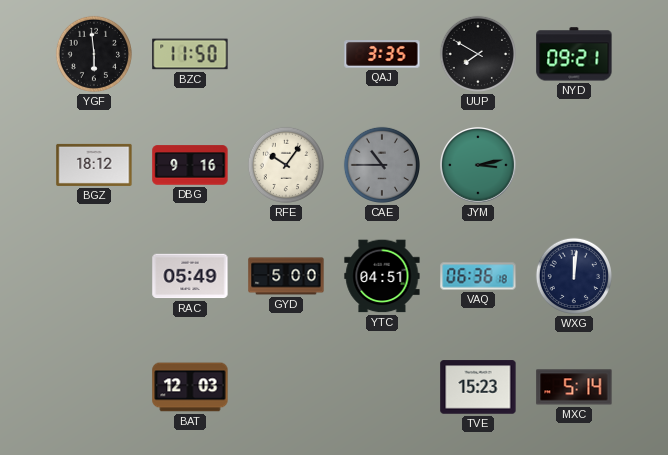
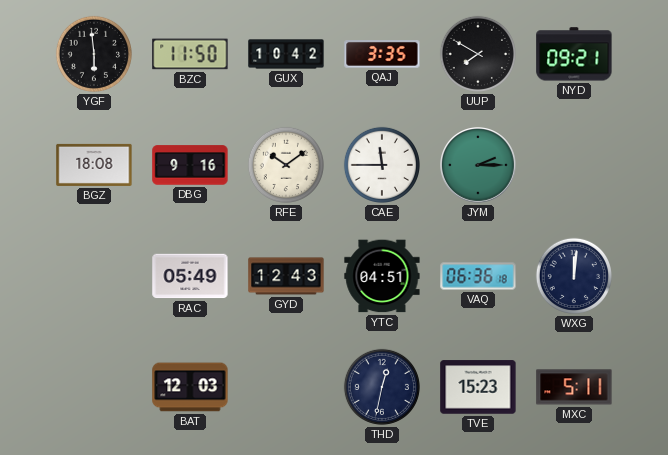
GUX: none -> 10:42 (286, 54)
BGZ: 18:12 -> 18:08 (94, 165)
RFE: 10:06 -> 10:09 (286, 165)
CAE: 10:45 -> 11:45 (382, 165)
CAE dial: grey -> white (382, 165)
JYM: 3:13 -> 2:15 (479, 166)
GYD: 5:00 -> 12:43 (286, 276)
THD: none -> 12:32 (382, 387)
MXC: 5:14 -> 5:11 (574, 387)
